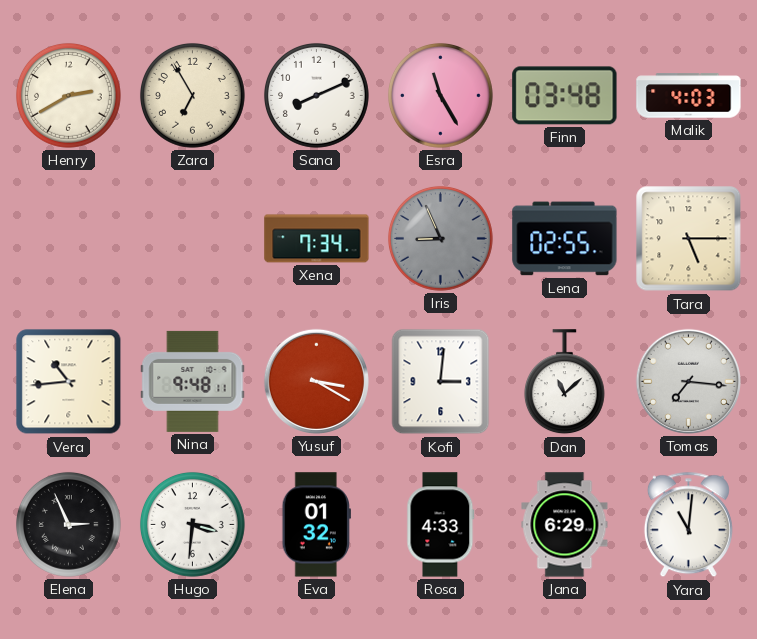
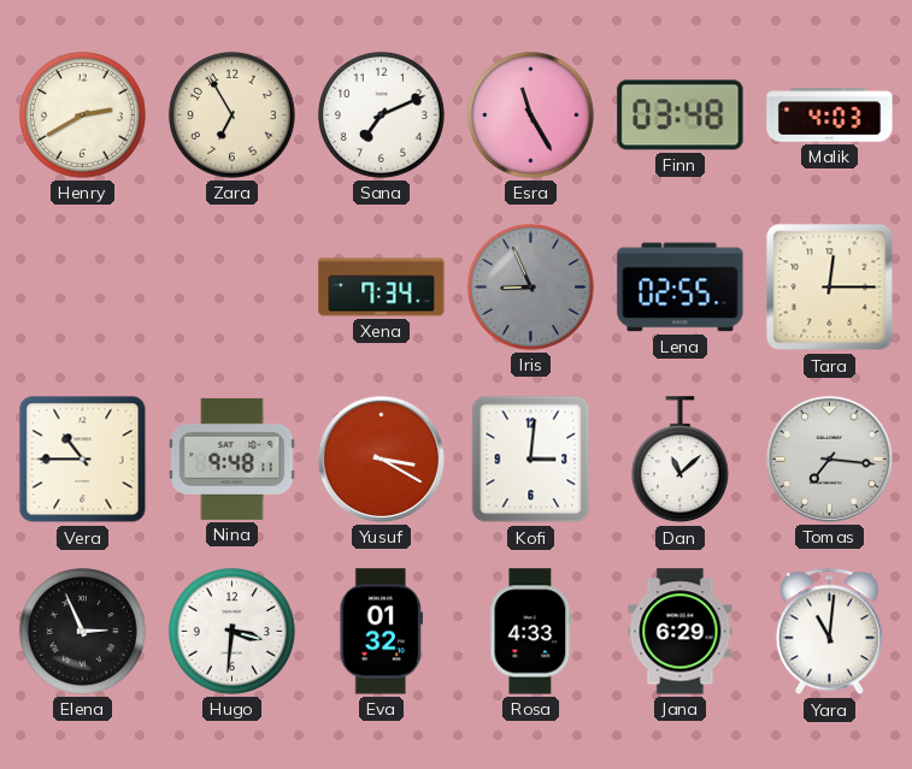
Sana: 8:11 -> 7:11 (381, 114)
Tara: 5:15 -> 12:15 (830, 288)
Vera: 10:44 -> 10:45 (83, 460)
